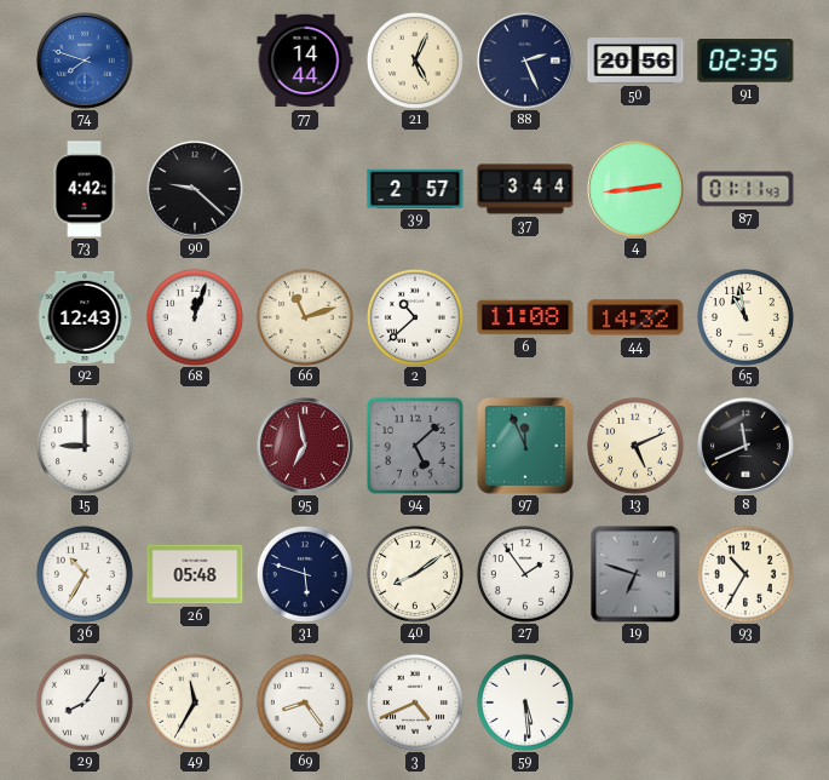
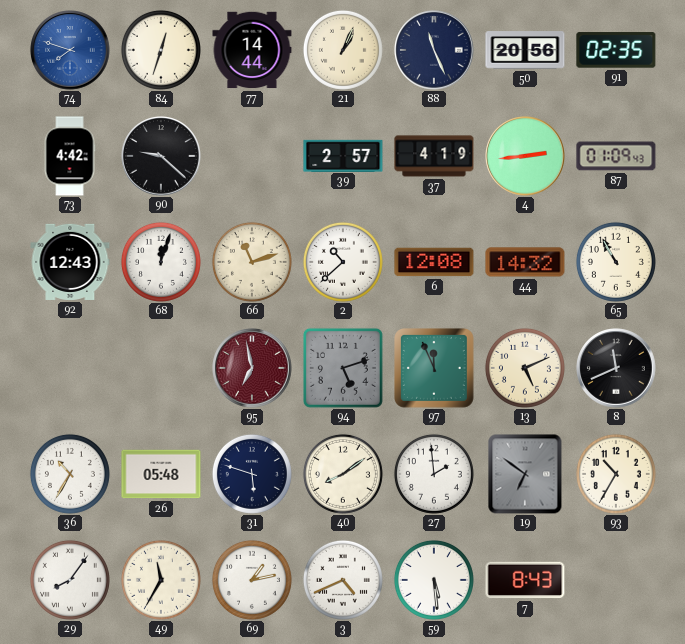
84: none -> 12:33 (161, 50)
21: 5:04 -> 1:04 (343, 50)
88: 2:26 -> 11:26 (434, 50)
37: 3:44 -> 4:19 (434, 156)
87: 01:11 -> 01:09 (616, 156)
6: 11:08 -> 12:08 (434, 262)
65: 10:58 -> 10:55 (616, 262)
15: 9:00 -> none (85, 446)
94: 5:08 -> 5:12 (343, 368)
27: 1:54 -> 1:59 (434, 474)
19: 6:48 -> 6:51 (525, 474)
69: 8:24 -> 1:13 (252, 580)
7: none -> 8:43 (525, 580)
